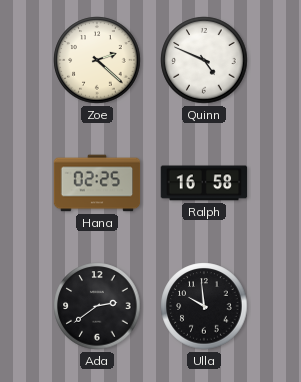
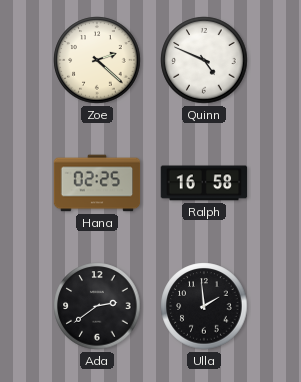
Ulla: 9:59 -> 1:59 (204, 306)
